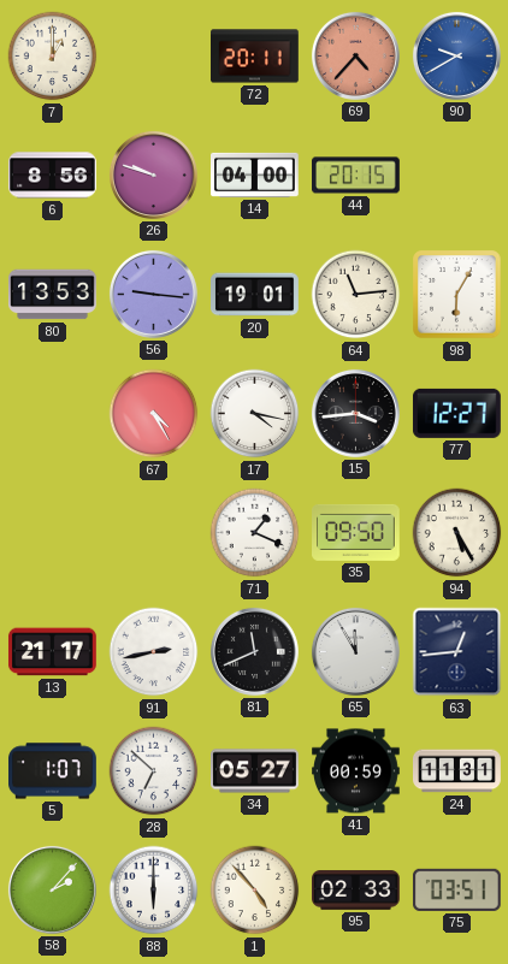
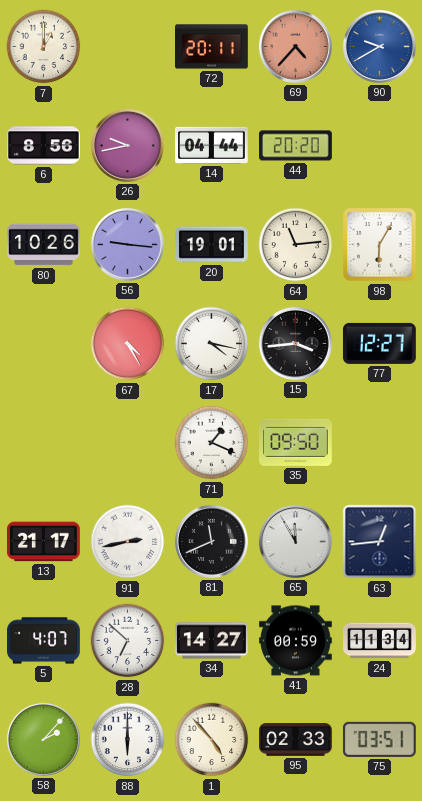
26: 9:48 -> 9:43 (127, 145)
14: 04:00 -> 04:44 (212, 145)
44: 20:15 -> 20:20 (296, 146)
80: 13:53 -> 10:26 (44, 245)
94: 5:25 -> none (457, 533)
5: 1:07 -> 4:07 (44, 641)
34: 05:27 -> 14:27 (212, 641)
24: 11:31 -> 11:34 (380, 641)
